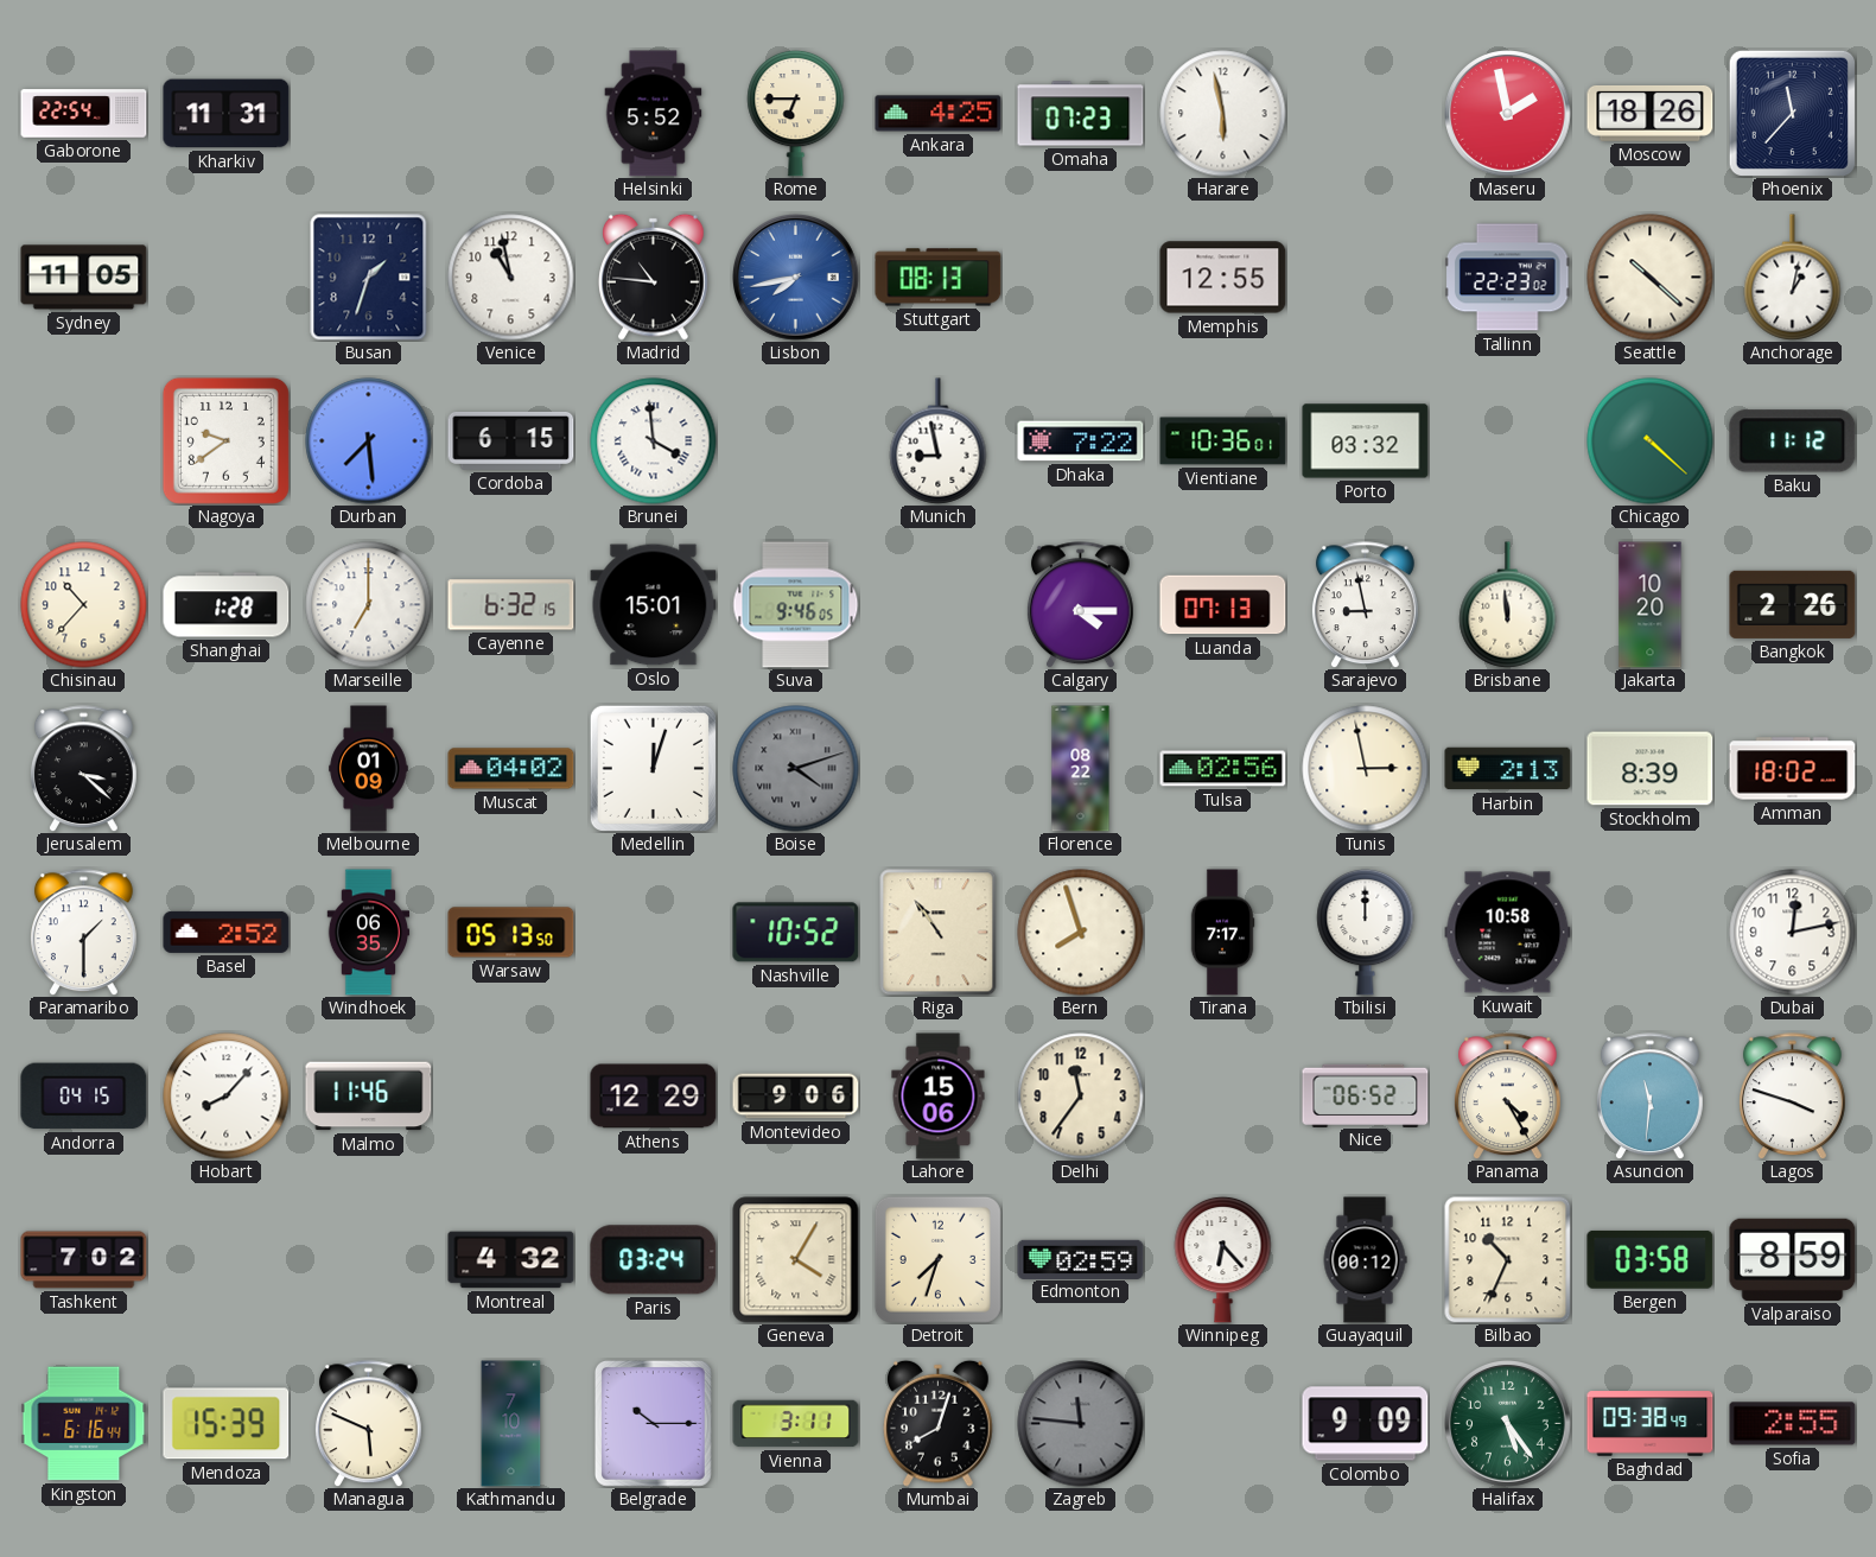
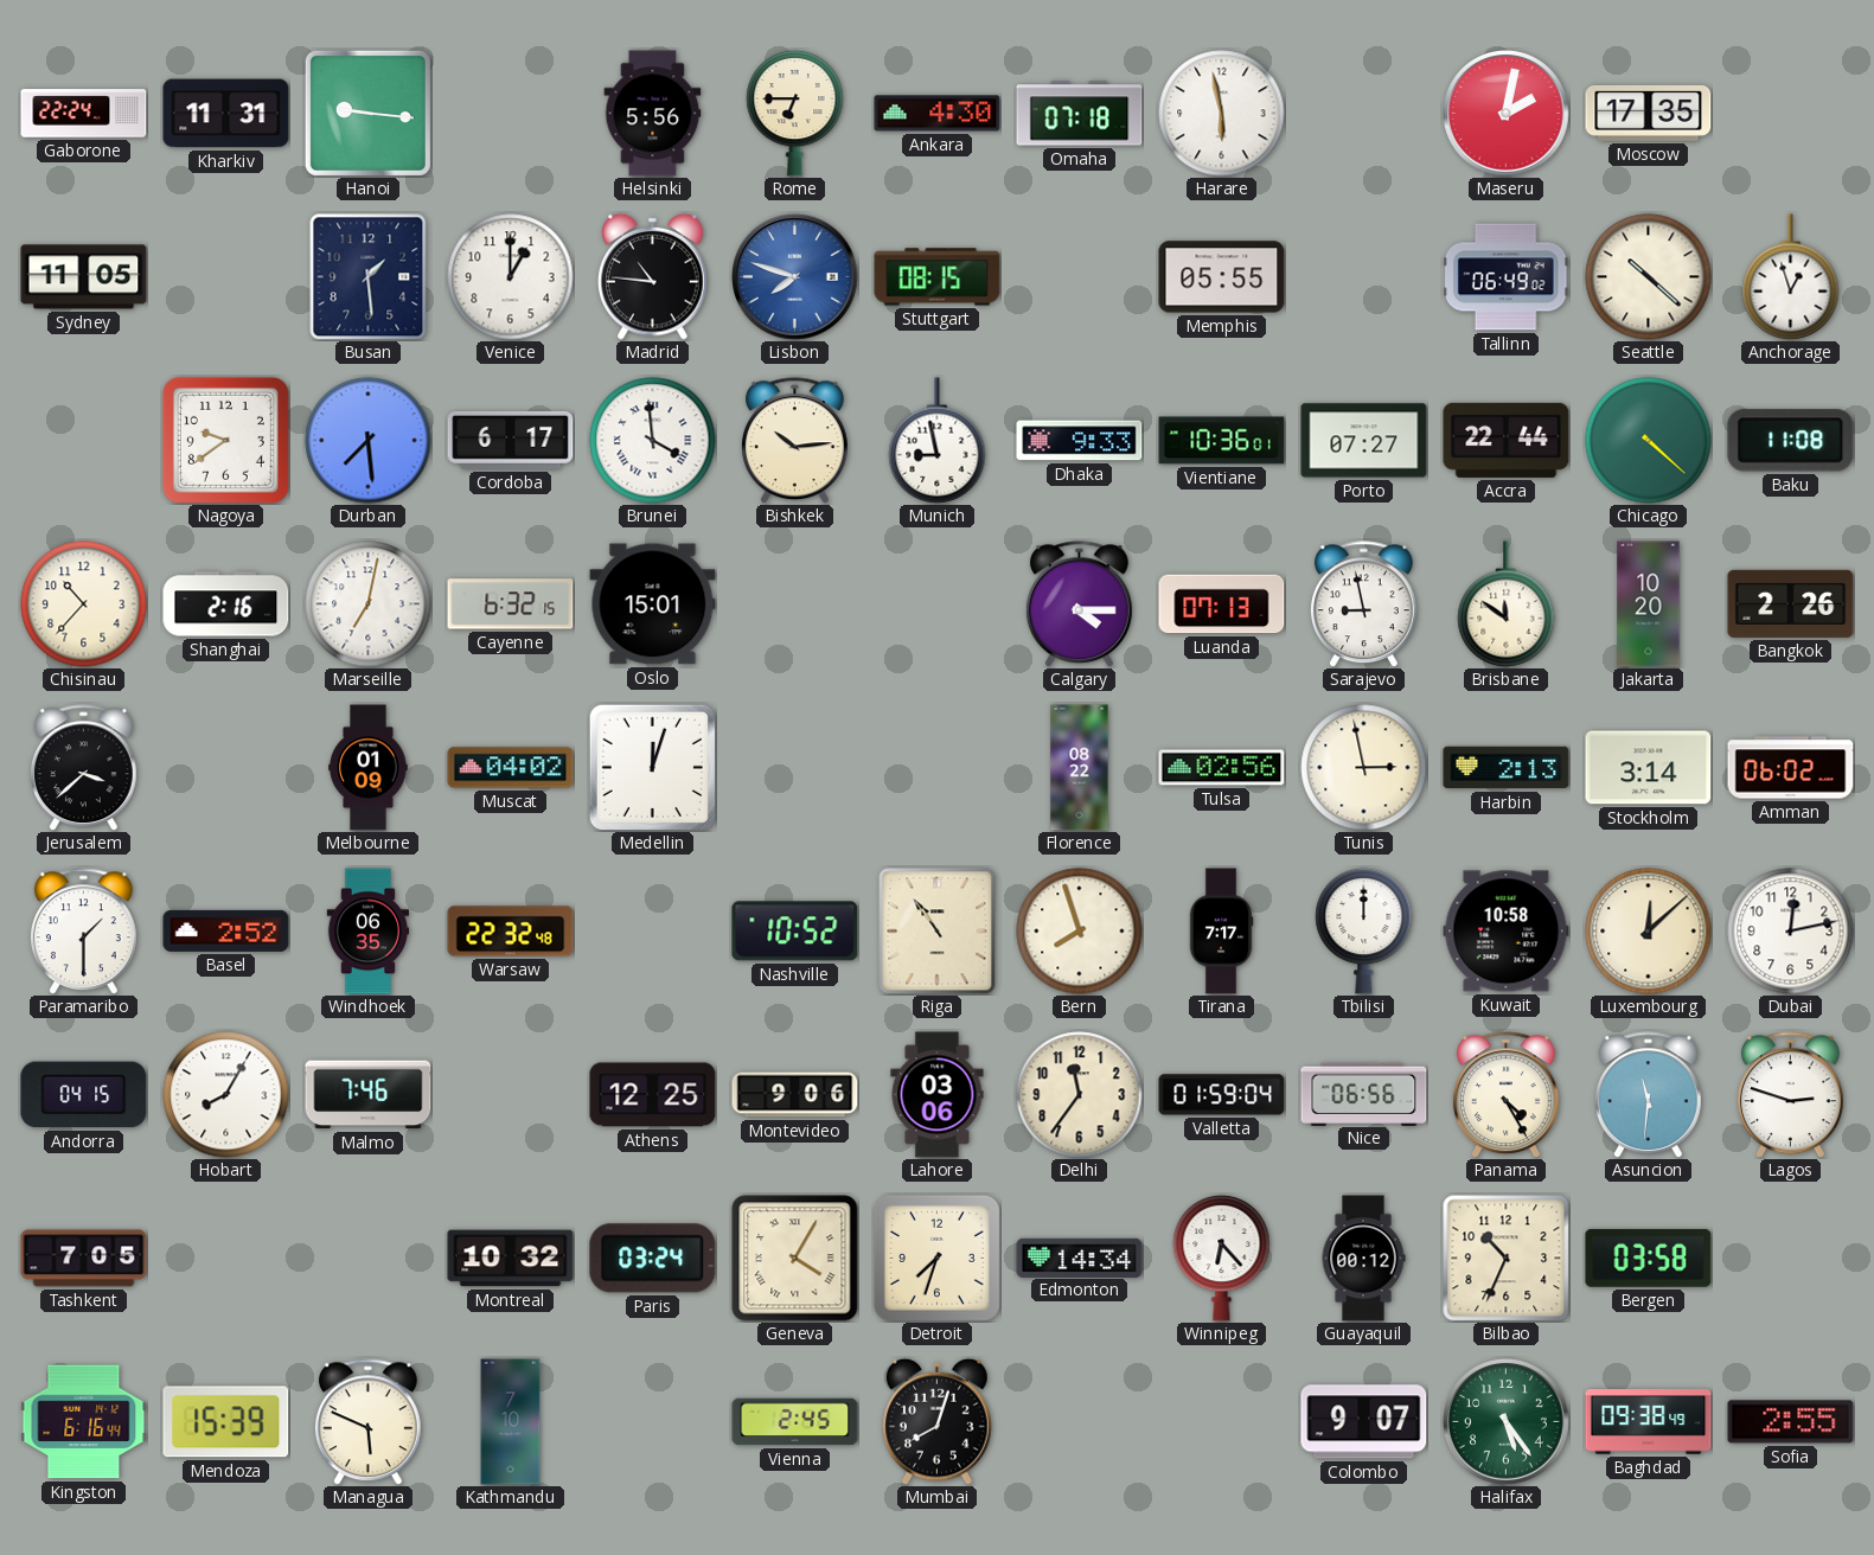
Gaborone: 22:54 -> 22:24 (84, 114)
Hanoi: none -> 9:16 (367, 113)
Helsinki: 5:52 -> 5:56 (653, 114)
Ankara: 4:25 -> 4:30 (938, 114)
Omaha: 07:23 -> 07:18 (1080, 114)
Maseru: 1:58 -> 2:02 (1507, 114)
Moscow: 18:26 -> 17:35 (1649, 114)
Phoenix: 11:37 -> none (1792, 113)
Busan: 1:33 -> 1:29 (369, 277)
Venice: 10:58 -> 1:00 (511, 277)
Lisbon: 7:43 -> 7:48 (795, 277)
Stuttgart: 08:13 -> 08:15 (938, 277)
Memphis: 12:55 -> 05:55 (1222, 277)
Tallinn: 22:23 -> 06:49 (1505, 277)
Anchorage: 1:02 -> 12:57 (1791, 277)
Cordoba: 6:15 -> 6:17 (511, 440)
Bishkek: none -> 10:14 (794, 441)
Dhaka: 7:22 -> 9:33 (1080, 441)
Porto: 03:32 -> 07:27 (1364, 441)
Accra: none -> 22:44 (1507, 440)
Baku: 11:12 -> 11:08 (1791, 441)
Shanghai: 1:28 -> 2:16 (226, 604)
Marseille: 7:00 -> 7:02 (369, 604)
Suva: 9:46 -> none (796, 605)
Brisbane: 11:59 -> 11:51 (1507, 604)
Jerusalem: 3:22 -> 3:38 (83, 768)
Boise: 4:12 -> none (796, 769)
Stockholm: 8:39 -> 3:14 (1649, 768)
Amman: 18:02 -> 06:02 (1791, 768)
Warsaw: 05:13 -> 22:32 (511, 932)
Luxembourg: none -> 12:08 (1649, 932)
Hobart: 8:07 -> 8:05 (226, 1095)
Malmo: 11:46 -> 7:46 (369, 1095)
Athens: 12:29 -> 12:25 (653, 1095)
Lahore: 15:06 -> 03:06 (938, 1095)
Valletta: none -> 01:59 (1222, 1095)
Nice: 06:52 -> 06:56 (1364, 1094)
Lagos: 3:48 -> 2:48 (1790, 1095)
Tashkent: 7:02 -> 7:05 (84, 1259)
Montreal: 4:32 -> 10:32 (511, 1259)
Edmonton: 02:59 -> 14:34 (1080, 1258)
Valparaiso: 8:59 -> none (1793, 1259)
Belgrade: 10:15 -> none (653, 1423)
Vienna: 3:11 -> 2:45 (795, 1422)
Zagreb: 11:46 -> none (1081, 1424)
Colombo: 9:09 -> 9:07 (1364, 1422)
